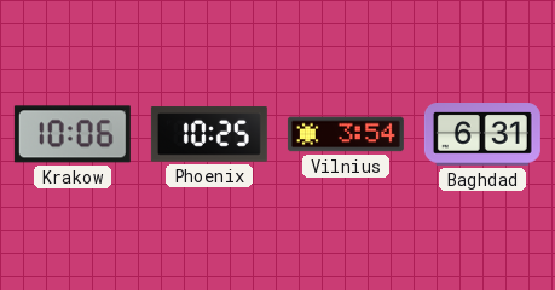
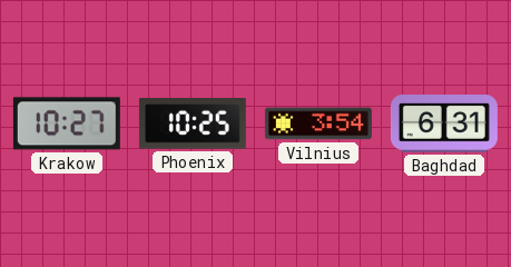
Krakow: 10:06 -> 10:27 (67, 123)
